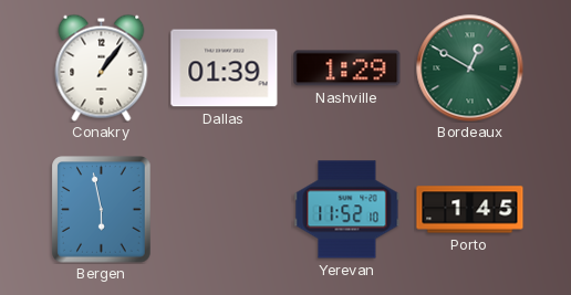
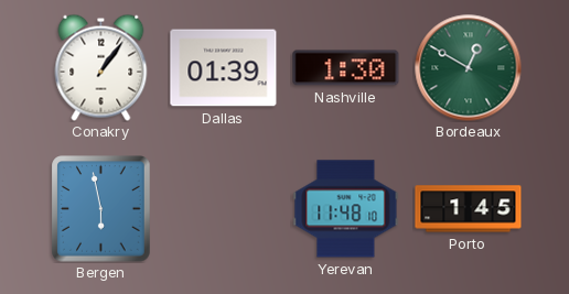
Nashville: 1:29 -> 1:30 (346, 68)
Yerevan: 11:52 -> 11:48 (346, 209)
